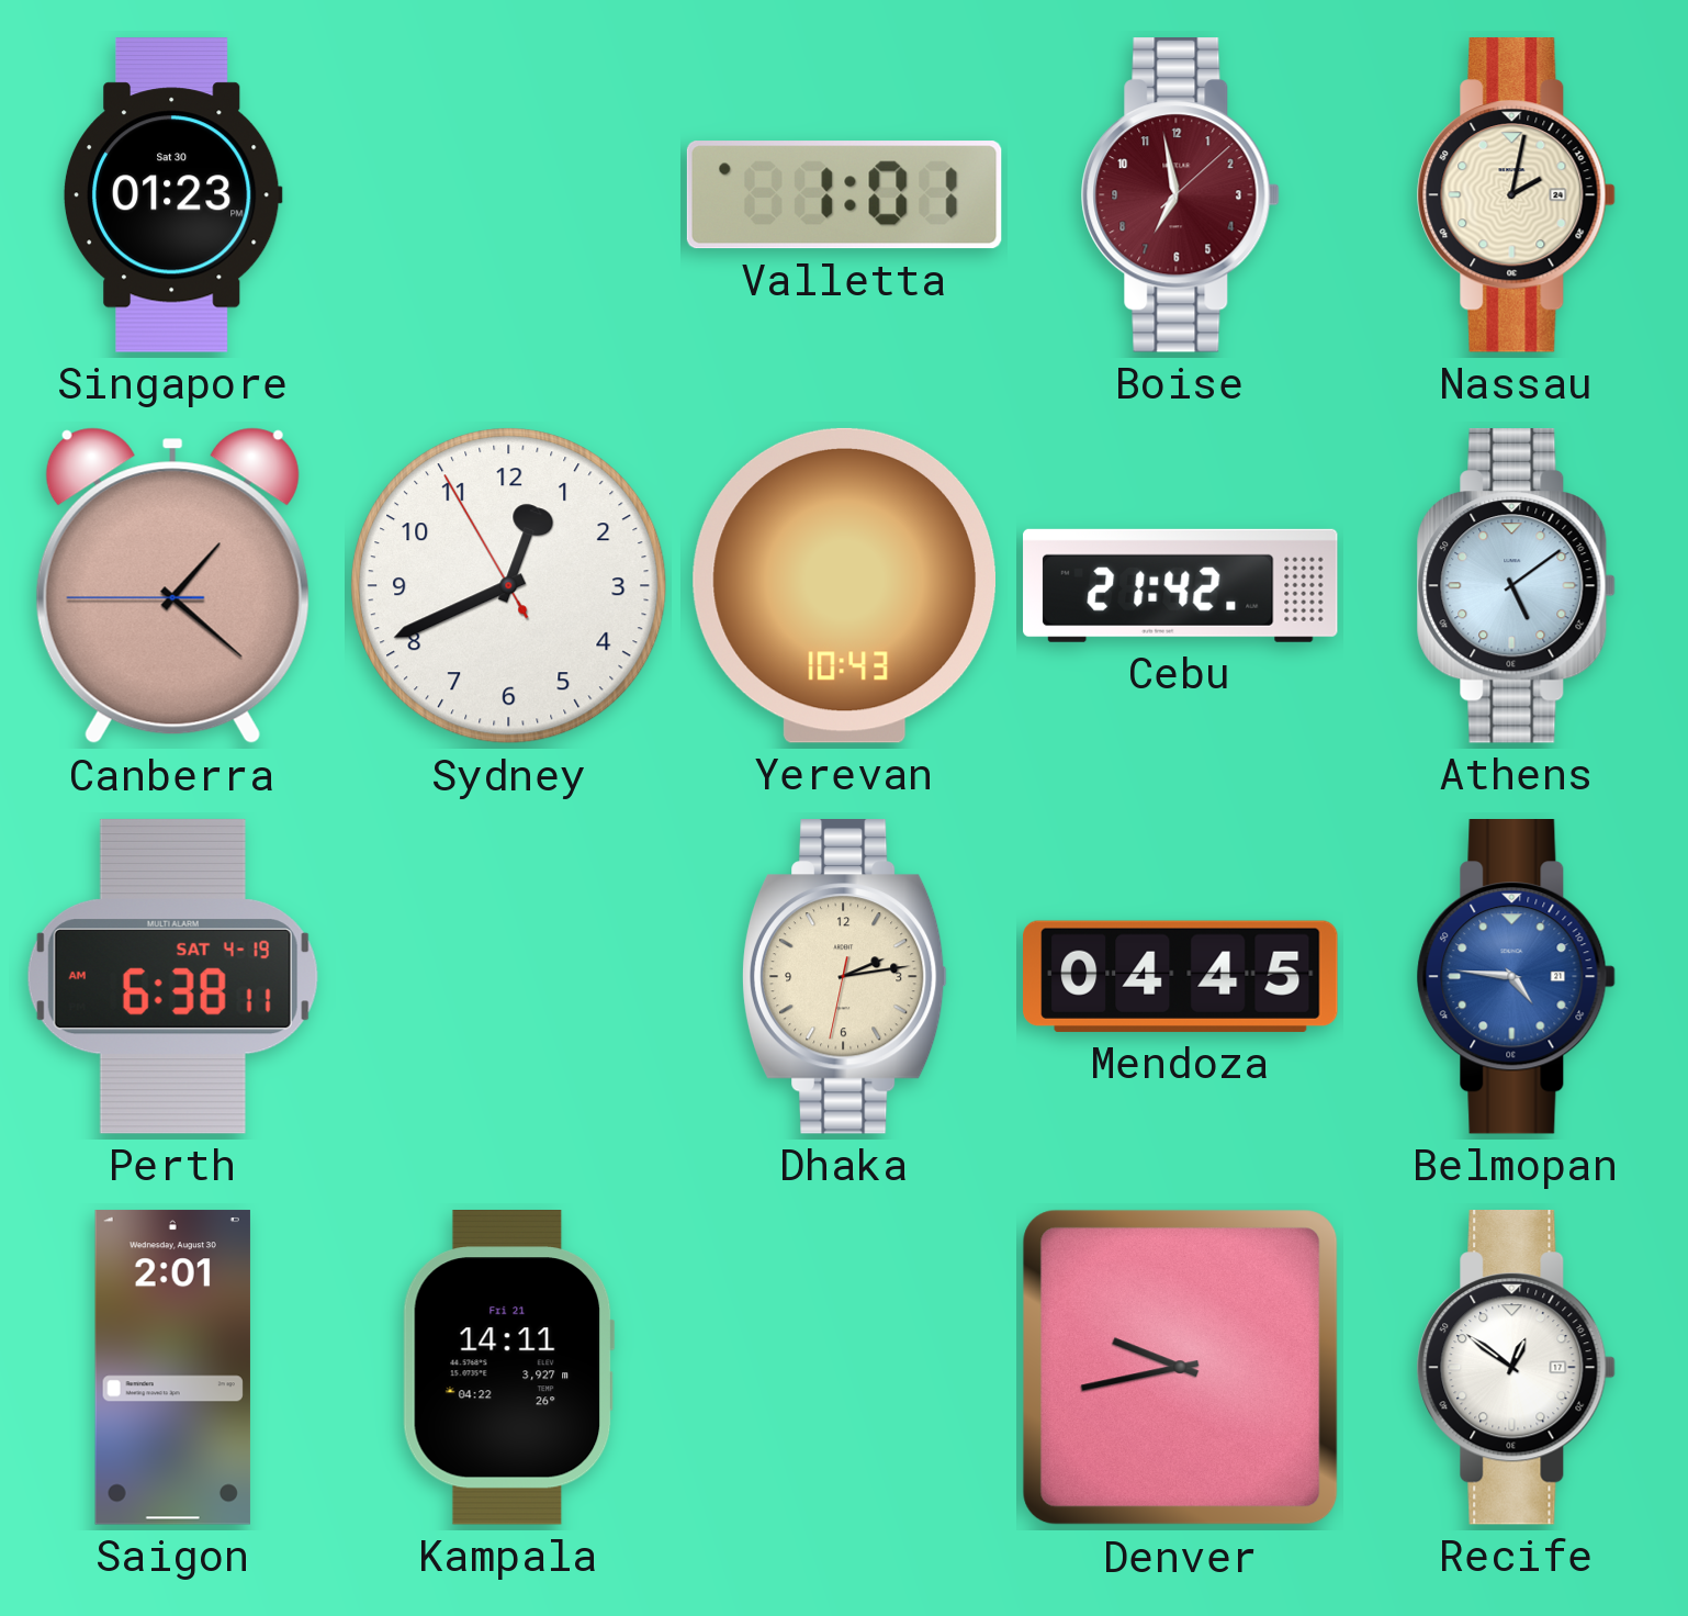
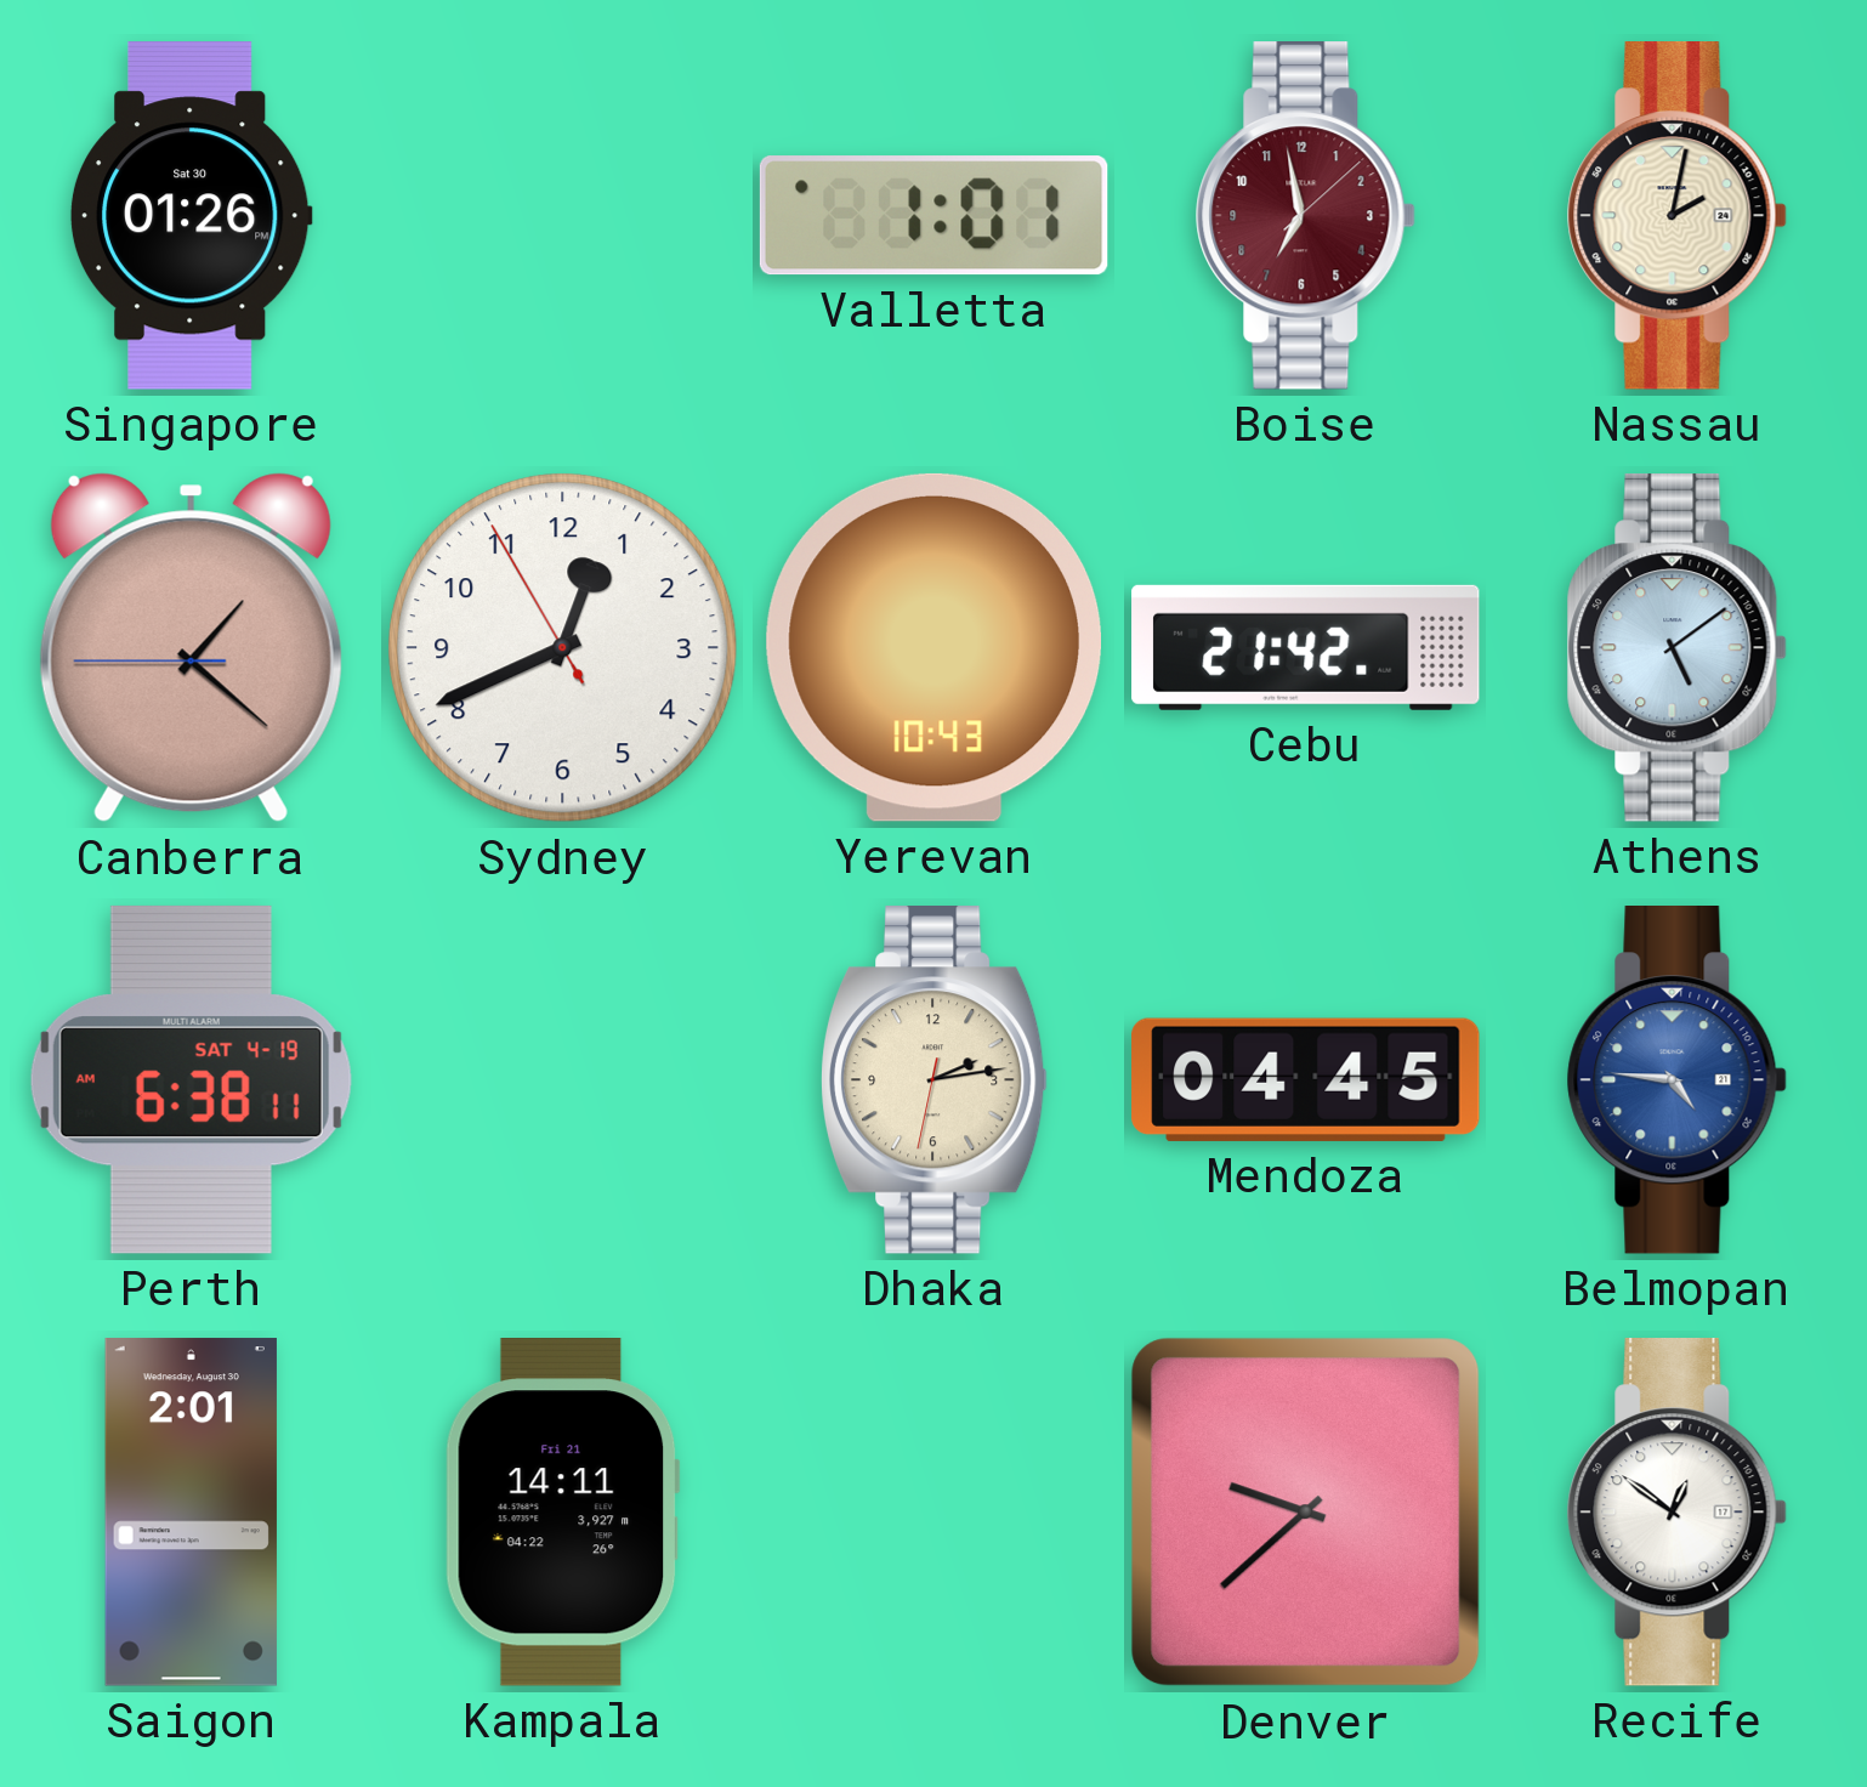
Singapore: 01:23 -> 01:26 (191, 216)
Denver: 9:43 -> 9:38 (1306, 1513)
